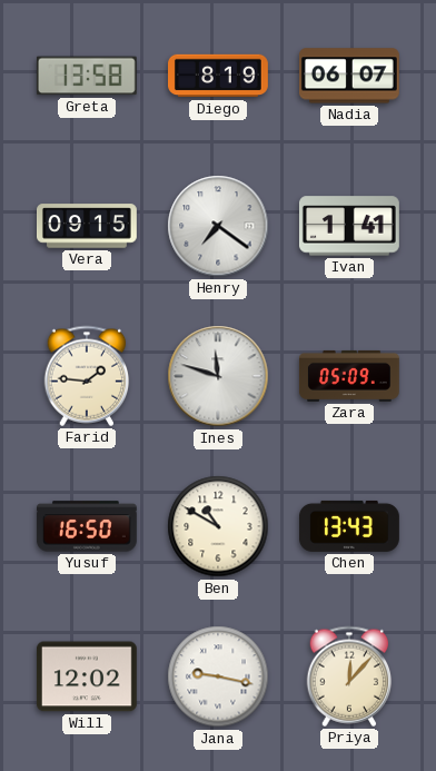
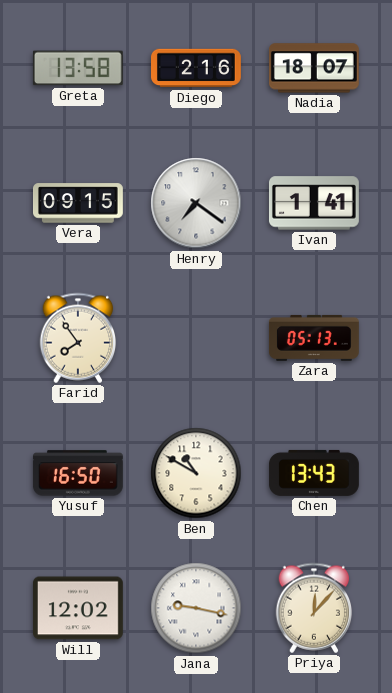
Diego: 8:19 -> 2:16 (197, 68)
Nadia: 06:07 -> 18:07 (314, 68)
Farid: 1:46 -> 7:54 (78, 338)
Ines: 11:48 -> none (218, 376)
Zara: 05:09 -> 05:13 (314, 338)
